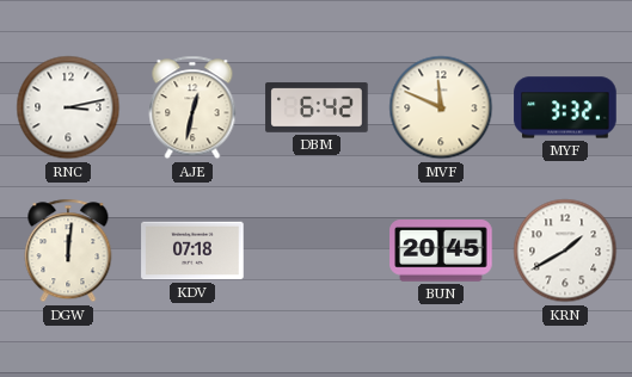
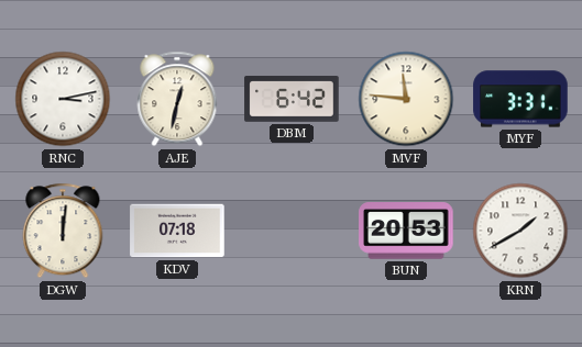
MVF: 11:49 -> 11:46 (406, 99)
MYF: 3:32 -> 3:31 (520, 99)
BUN: 20:45 -> 20:53 (406, 232)
